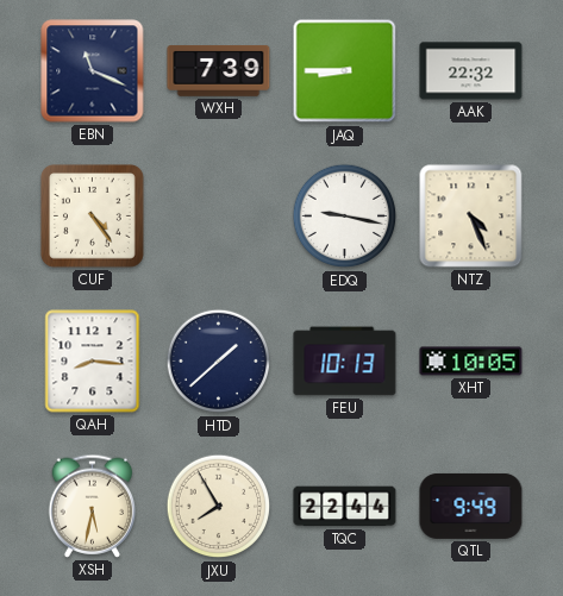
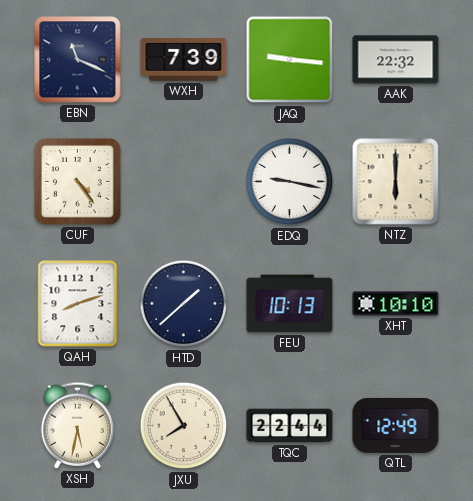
JAQ: 8:45 -> 9:16 (290, 60)
NTZ: 4:26 -> 6:00 (396, 182)
QAH: 8:16 -> 8:12 (78, 304)
XHT: 10:05 -> 10:10 (396, 304)
QTL: 9:49 -> 12:49 (396, 425)
